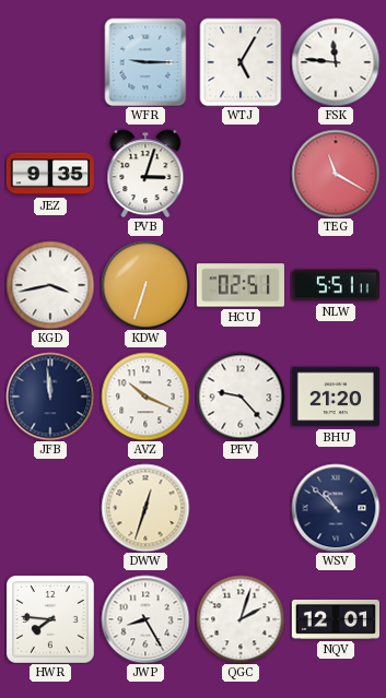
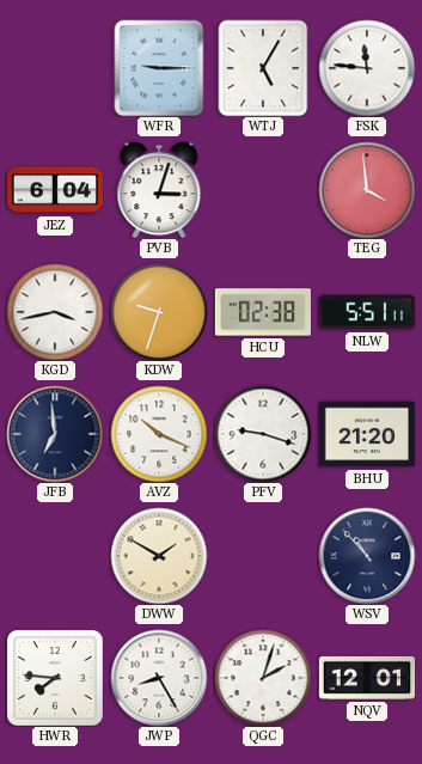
JEZ: 9:35 -> 6:04 (54, 190)
TEG: 11:20 -> 3:59 (367, 190)
KDW: 6:33 -> 9:33 (159, 312)
HCU: 02:51 -> 02:38 (263, 312)
JFB: 11:59 -> 6:59 (55, 434)
PFV: 9:23 -> 9:18 (263, 434)
DWW: 12:33 -> 1:50 (159, 556)
WSV: 10:52 -> 10:53 (367, 556)
